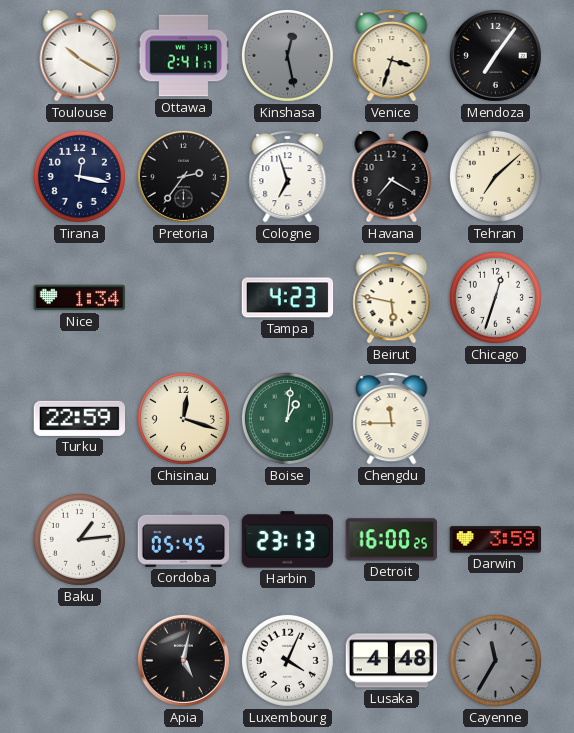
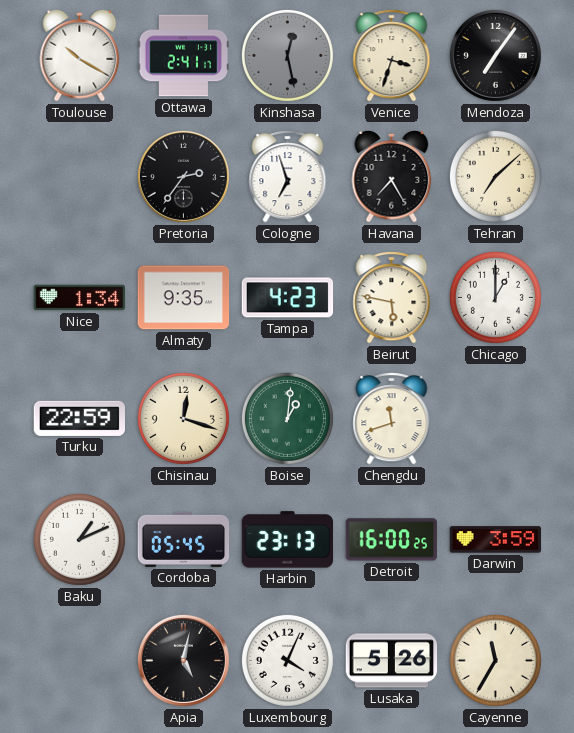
Tirana: 12:17 -> none (79, 176)
Havana: 7:20 -> 7:25 (392, 176)
Almaty: none -> 9:35 (184, 298)
Chicago: 12:33 -> 1:00 (495, 297)
Chengdu: 11:45 -> 11:42 (392, 419)
Baku: 1:14 -> 1:11 (79, 539)
Lusaka: 4:48 -> 5:26 (392, 661)
Cayenne dial: grey -> cream (495, 660)
